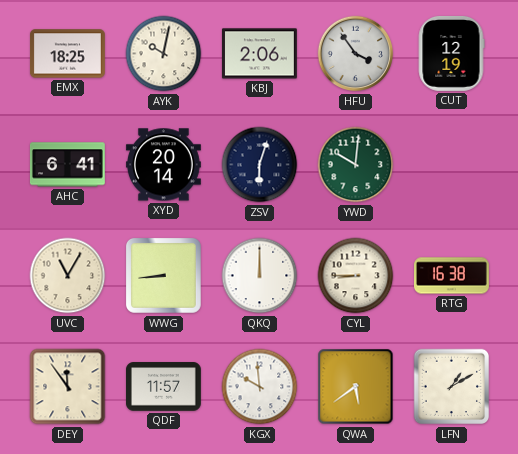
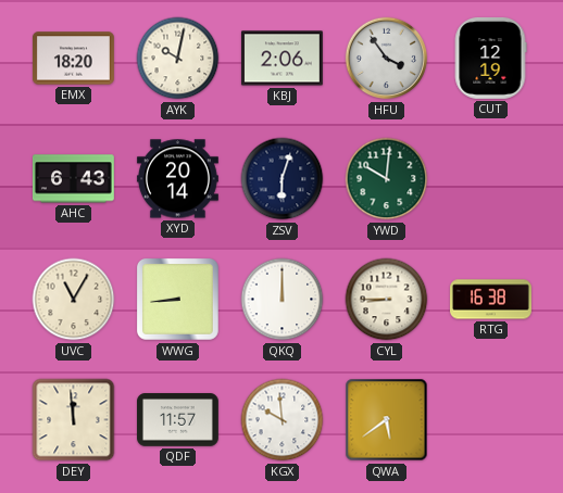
EMX: 18:25 -> 18:20 (74, 59)
AHC: 6:41 -> 6:43 (73, 179)
DEY: 11:54 -> 11:59 (74, 420)
LFN: 1:10 -> none (452, 387)
